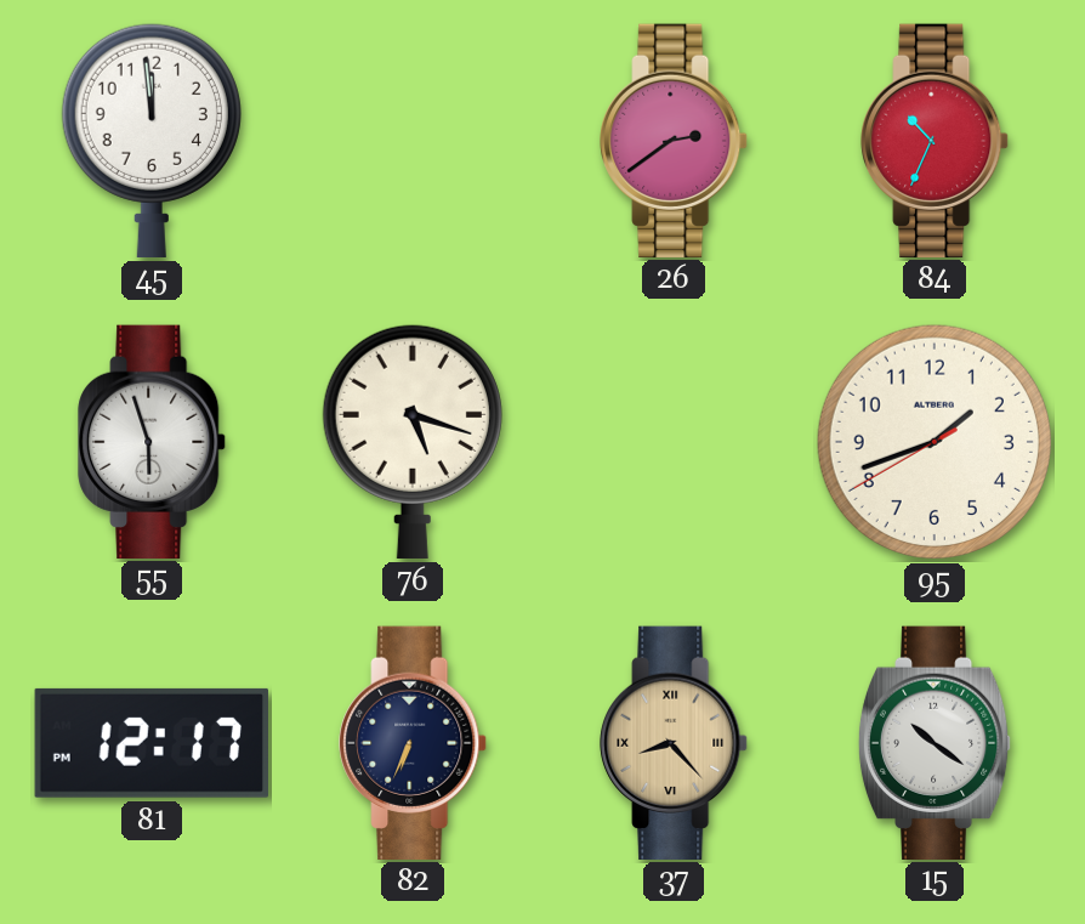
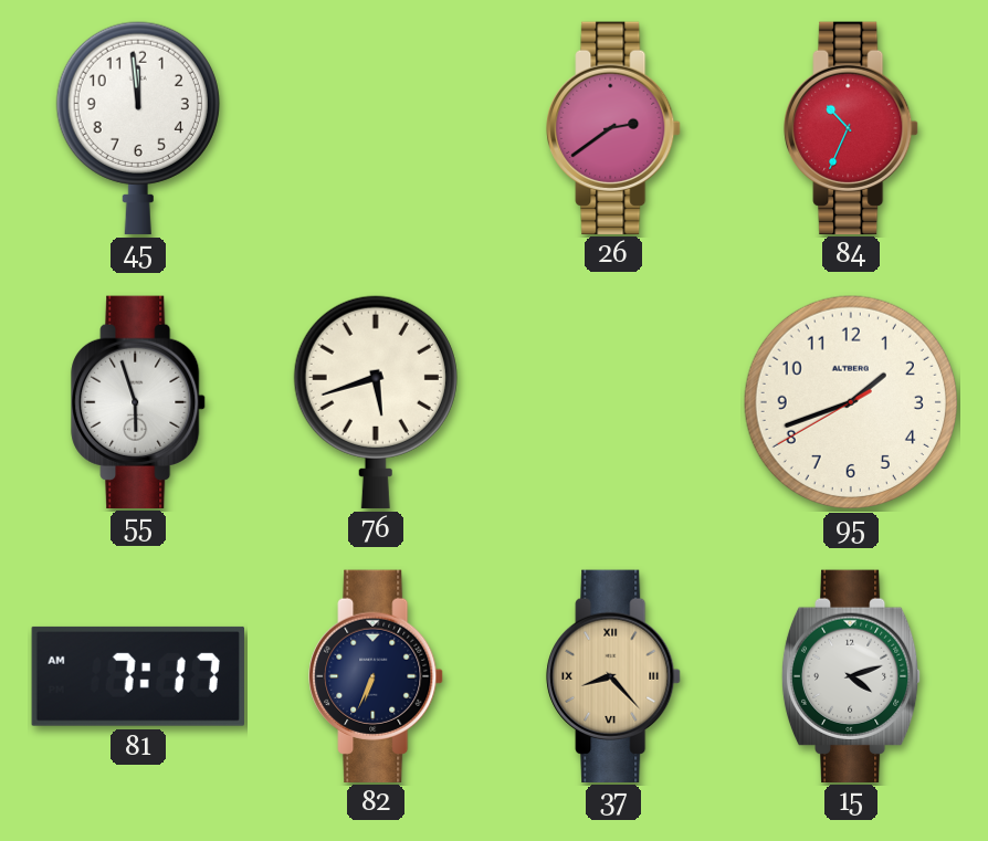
76: 5:18 -> 5:42 (376, 401)
81: 12:17 -> 7:17 (138, 676)
15: 10:21 -> 4:12 (851, 675)
